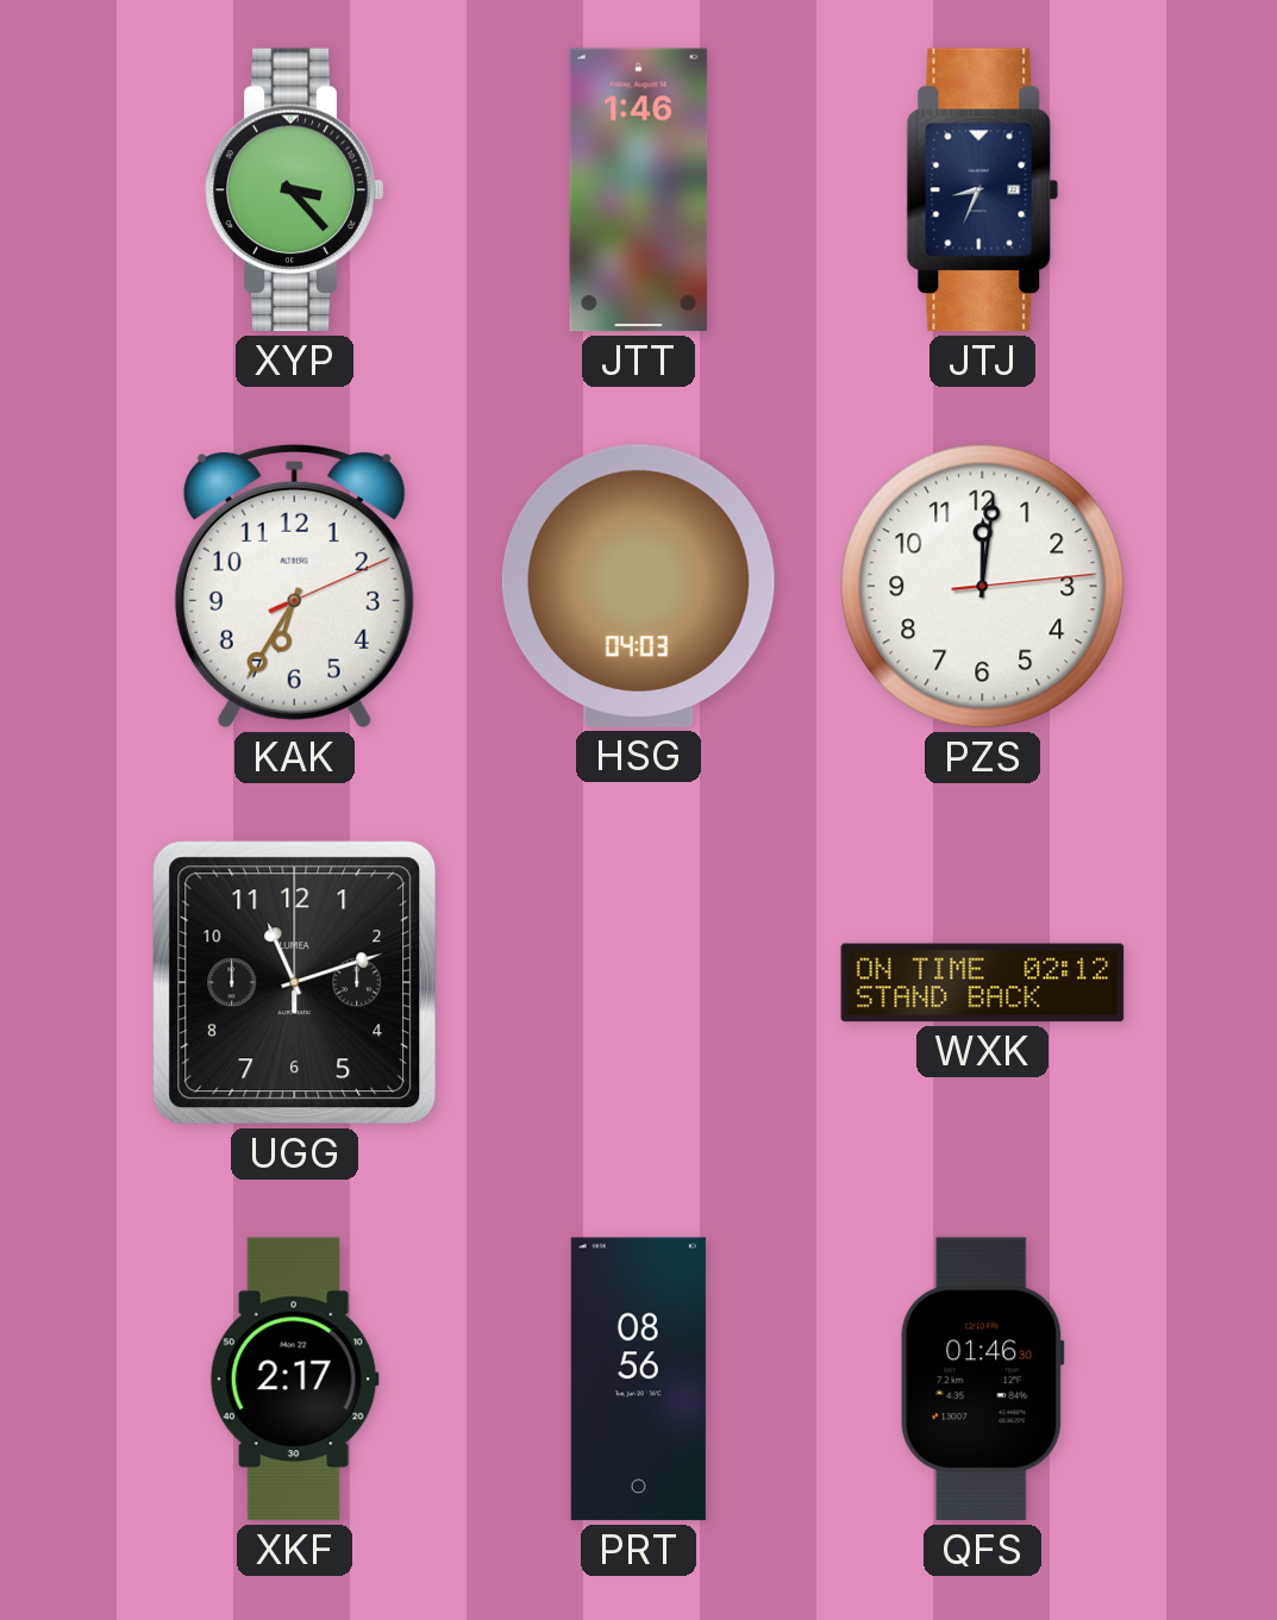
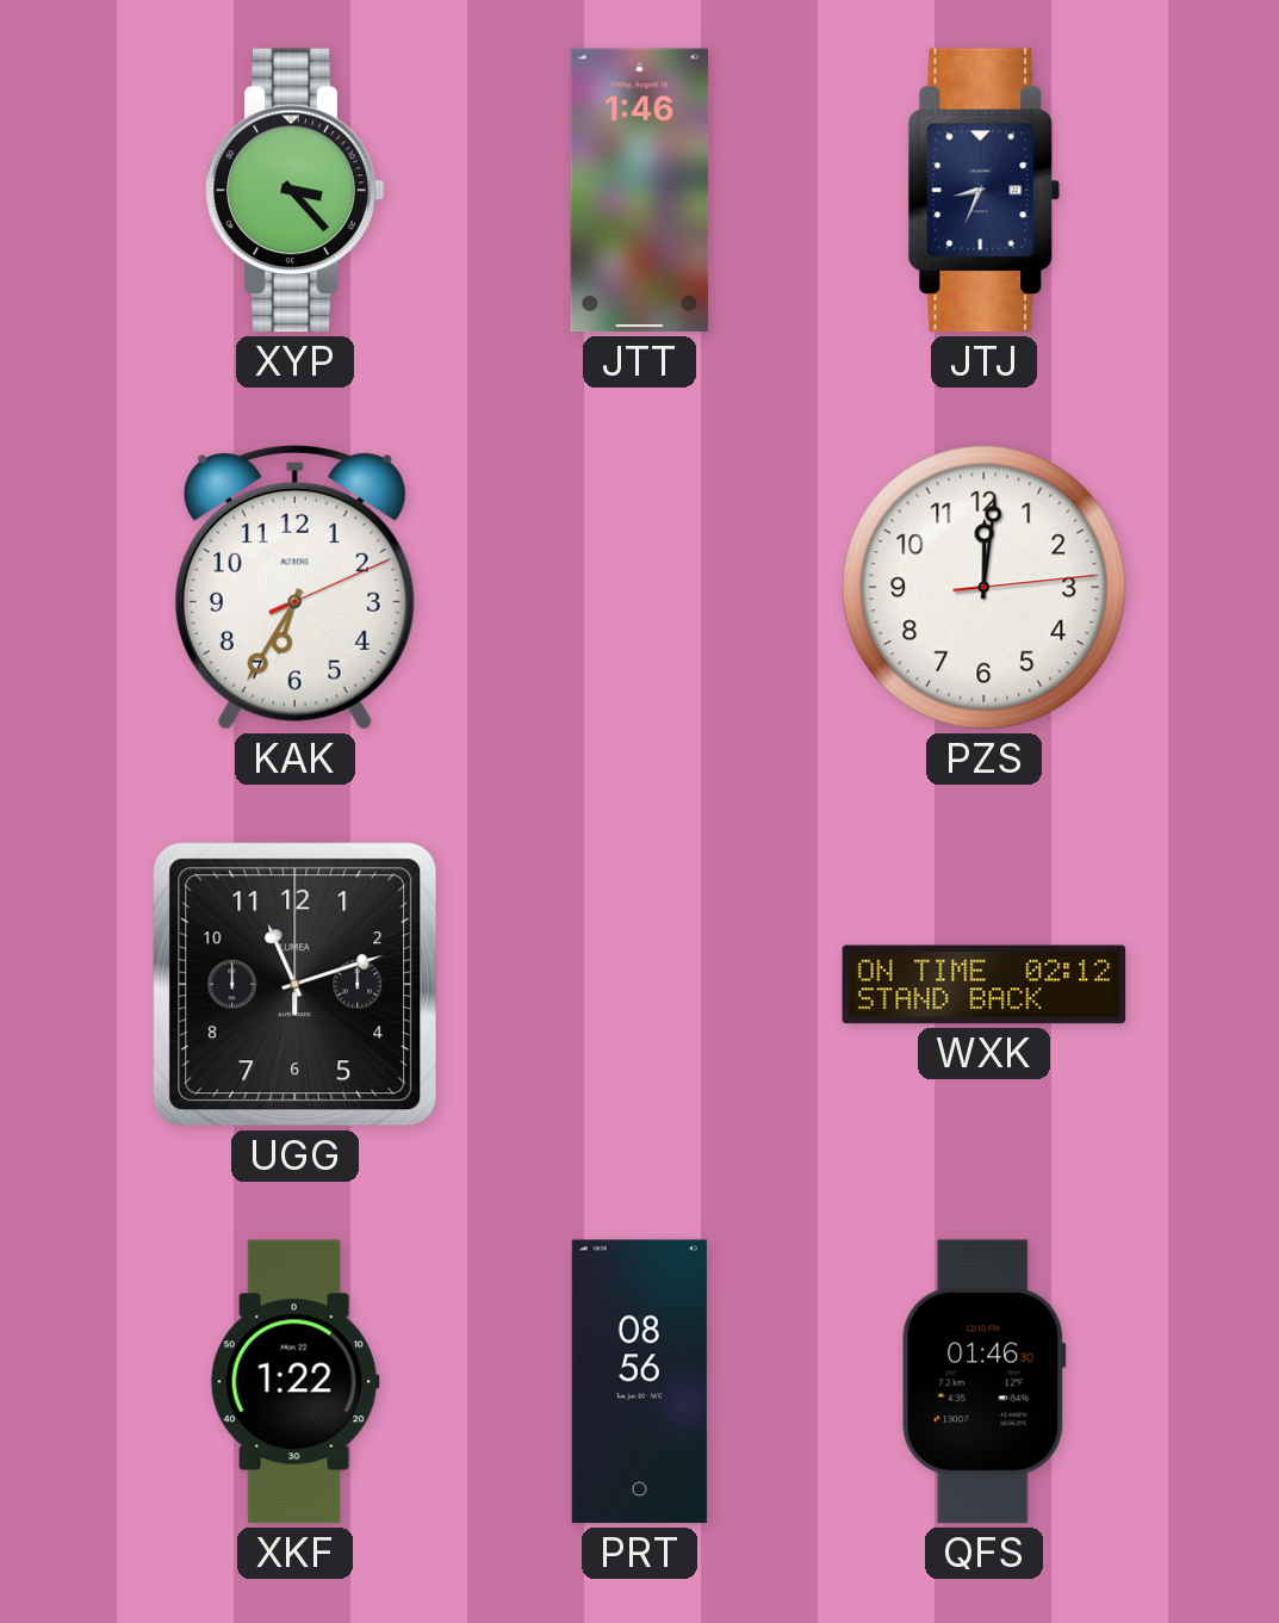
HSG: 04:03 -> none (638, 586)
XKF: 2:17 -> 1:22 (294, 1382)
